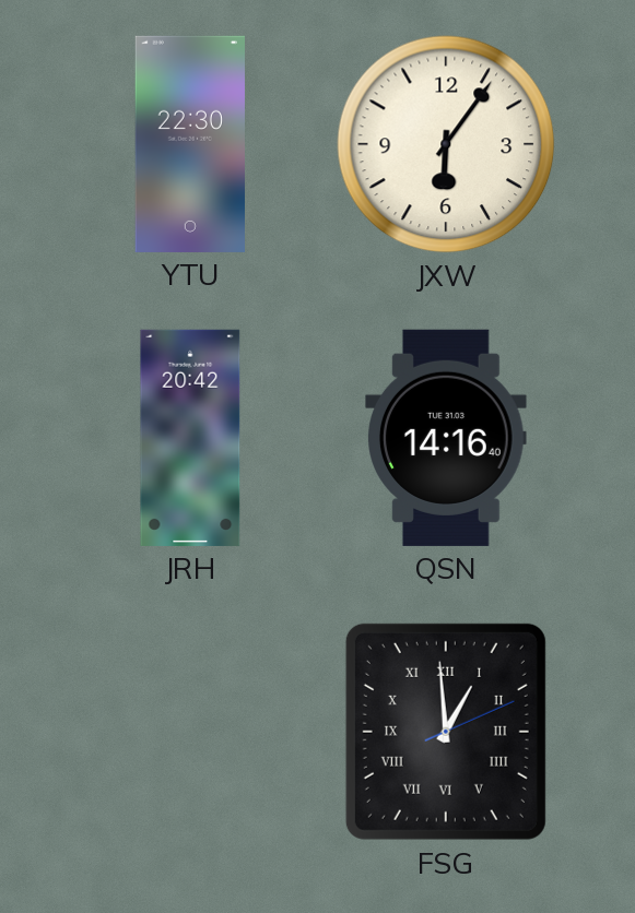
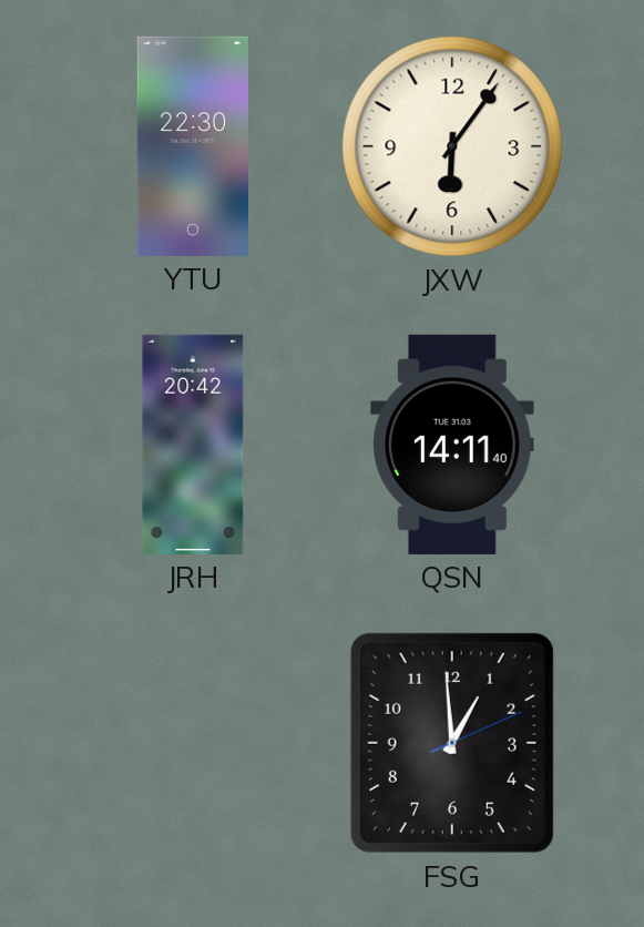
QSN: 14:16 -> 14:11 (453, 445)
FSG numerals: Roman -> Arabic (452, 743)
